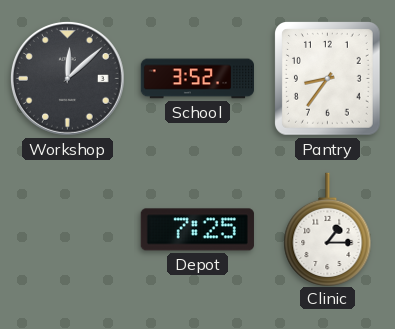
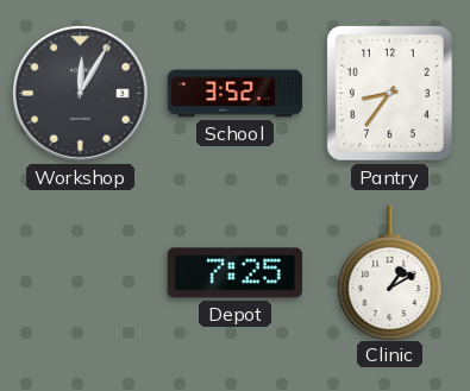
Workshop: 12:08 -> 12:05 (80, 93)
Clinic: 1:15 -> 1:10 (390, 272)
